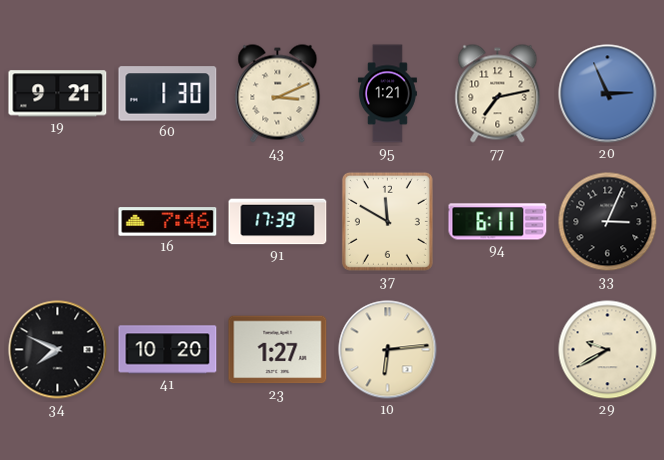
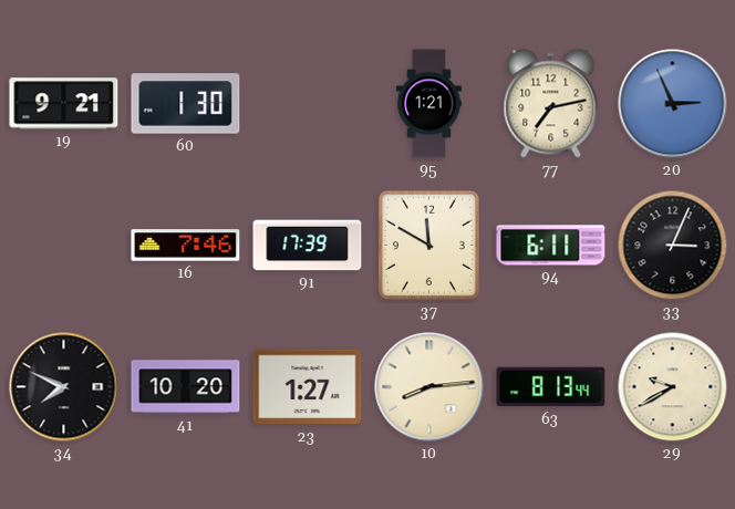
43: 3:11 -> none (278, 94)
10: 6:14 -> 8:14 (429, 387)
63: none -> 8:13 (551, 387)
